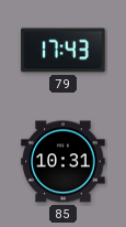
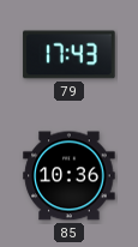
85: 10:31 -> 10:36 (70, 176)
